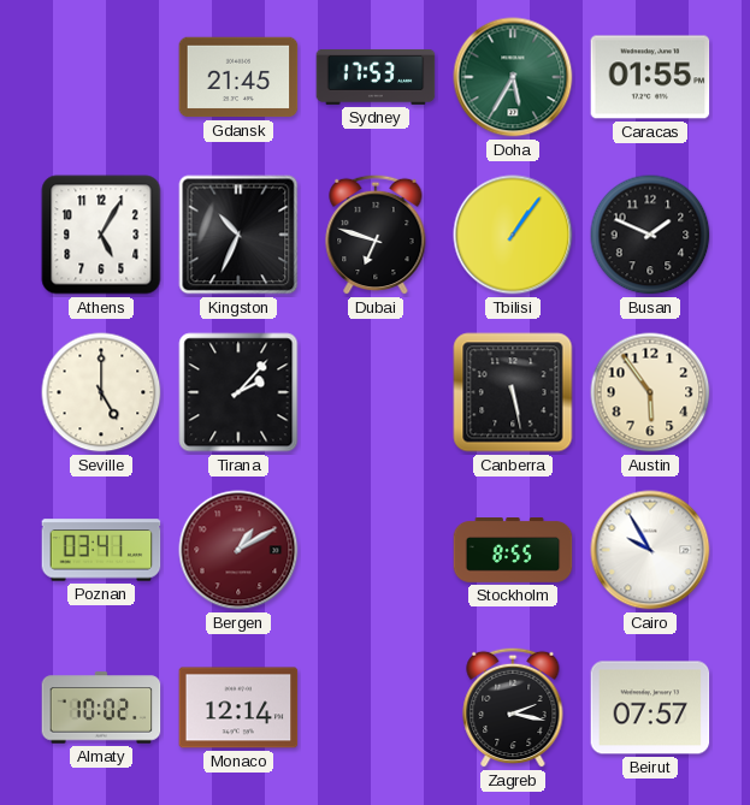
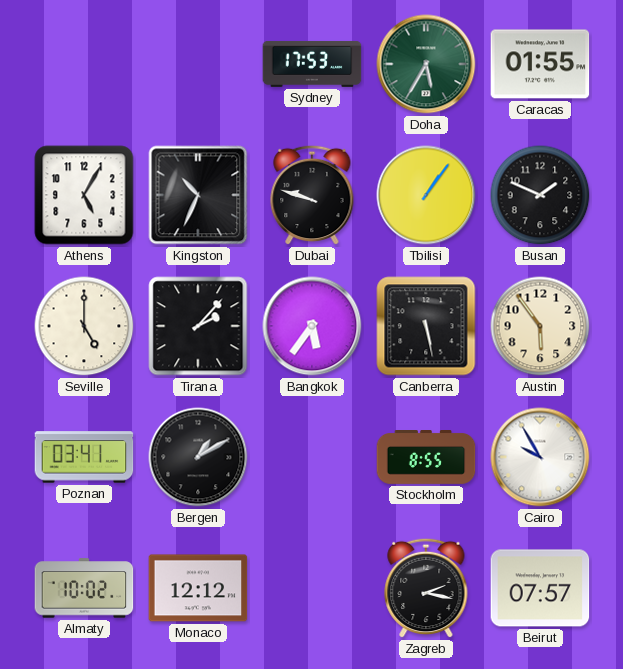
Gdansk: 21:45 -> none (238, 77)
Dubai: 6:48 -> 9:48 (312, 195)
Bangkok: none -> 5:36 (312, 326)
Bergen dial: burgundy -> black (198, 457)
Monaco: 12:14 -> 12:12 (198, 588)
